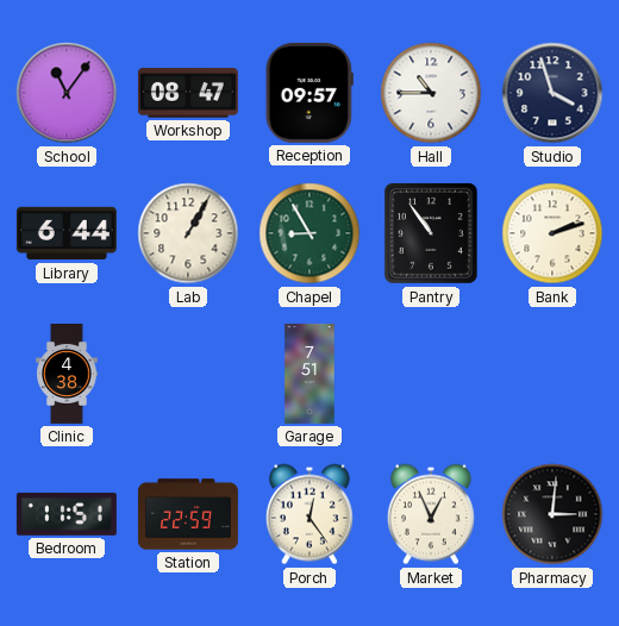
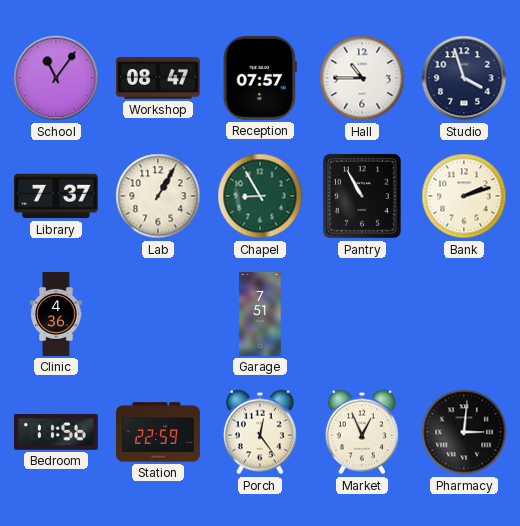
Reception: 09:57 -> 07:57 (260, 78)
Library: 6:44 -> 7:37 (56, 196)
Pantry: 10:54 -> 10:55 (362, 197)
Clinic: 4:38 -> 4:36 (56, 315)
Bedroom: 11:51 -> 11:56 (56, 432)
